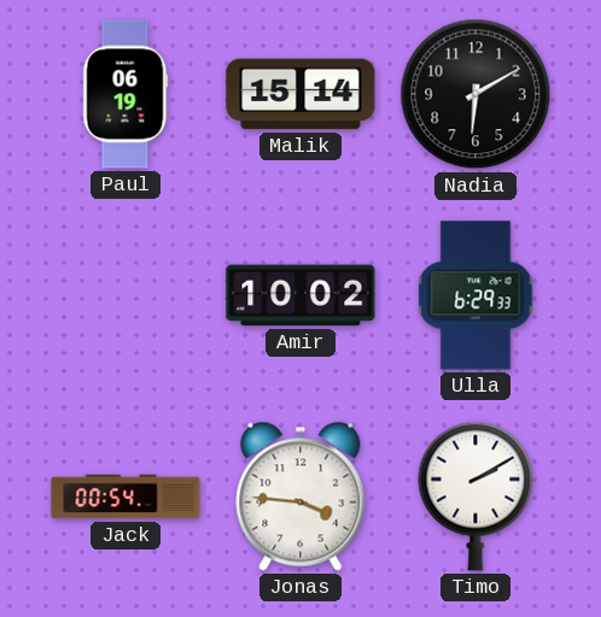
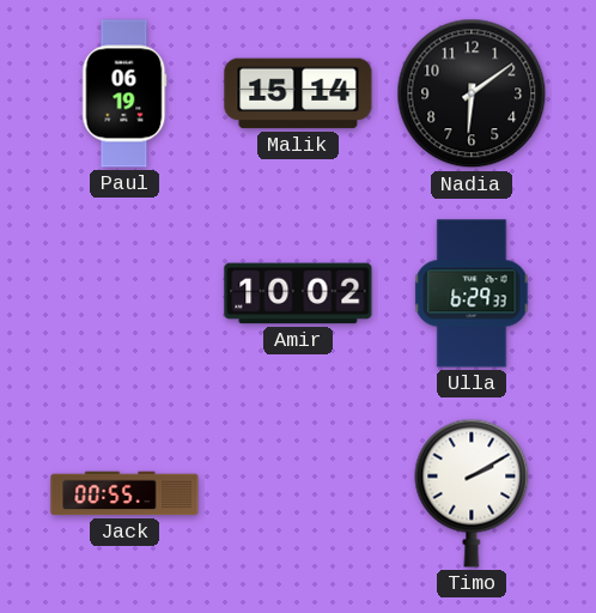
Nadia: 6:10 -> 6:09 (472, 93)
Jack: 00:54 -> 00:55 (124, 493)
Jonas: 3:46 -> none (300, 496)
